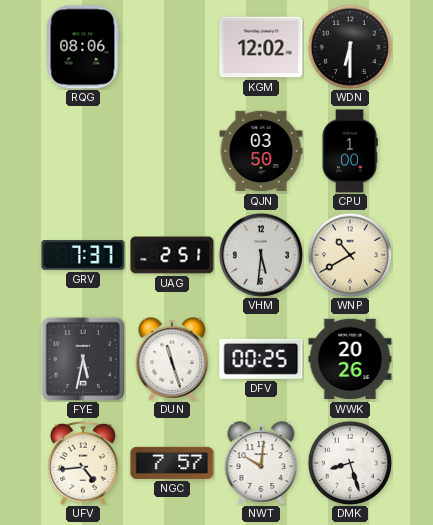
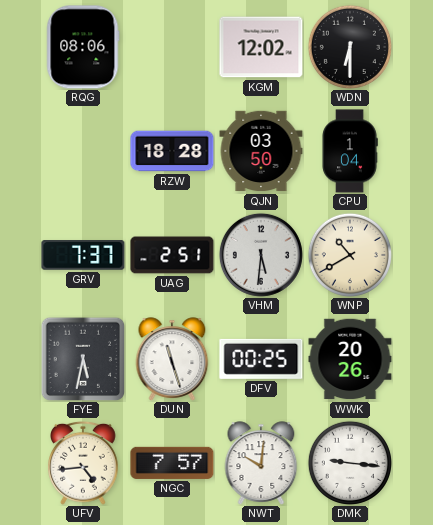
RZW: none -> 18:28 (172, 151)
CPU: 1:00 -> 1:04 (350, 151)
DMK: 8:27 -> 9:16 (350, 463)
